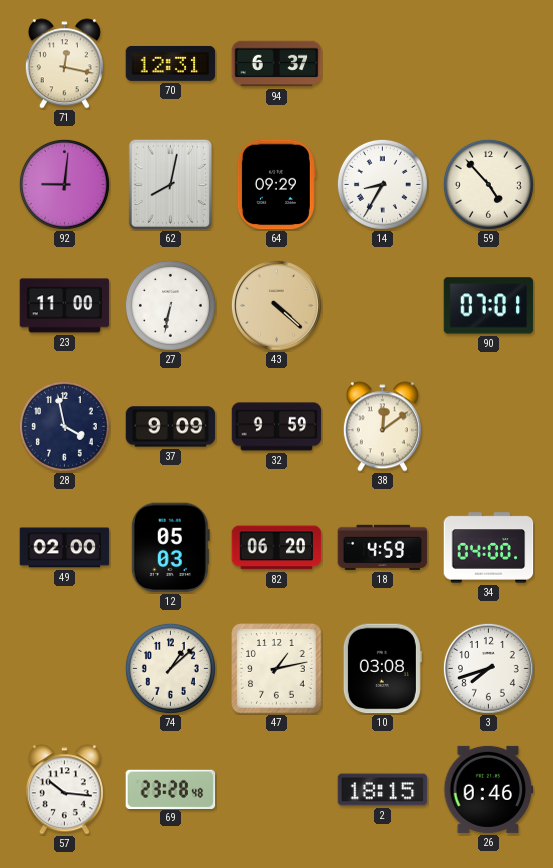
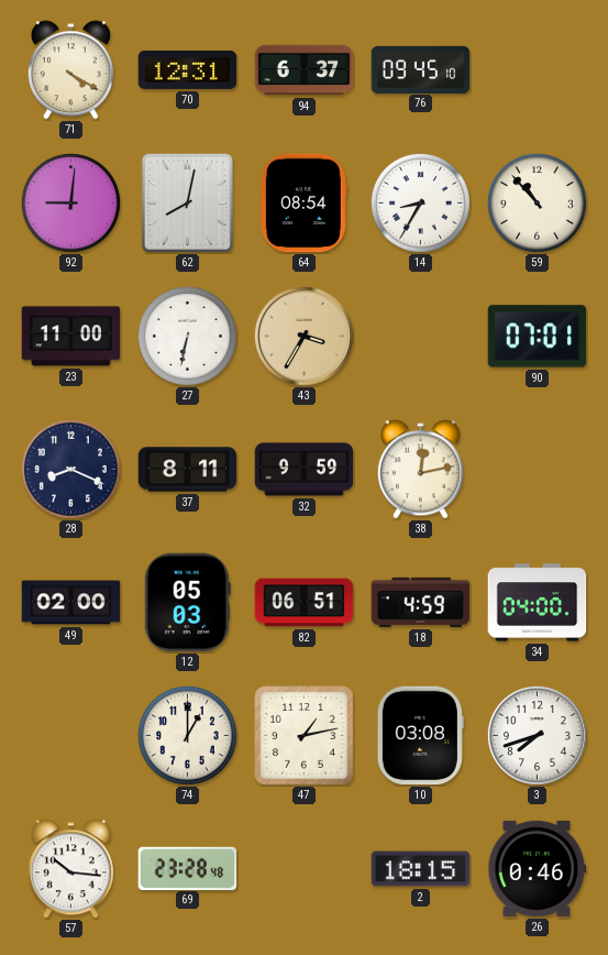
71: 12:17 -> 4:20 (70, 70)
76: none -> 09:45 (421, 69)
64: 09:29 -> 08:54 (303, 204)
59: 4:53 -> 10:53 (537, 202)
43: 4:22 -> 3:35 (303, 336)
28: 3:58 -> 8:19 (70, 469)
37: 9:09 -> 8:11 (188, 470)
38: 12:09 -> 12:13 (420, 470)
82: 06:20 -> 06:51 (305, 603)
74: 1:08 -> 1:00 (187, 735)
